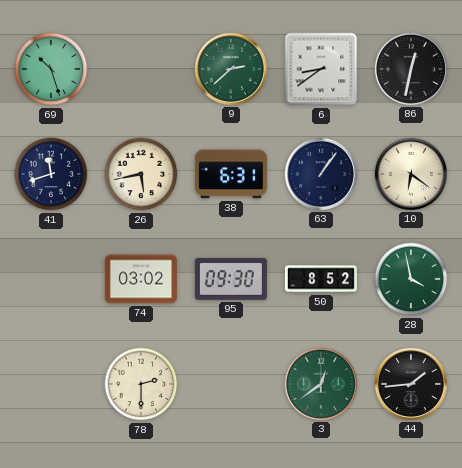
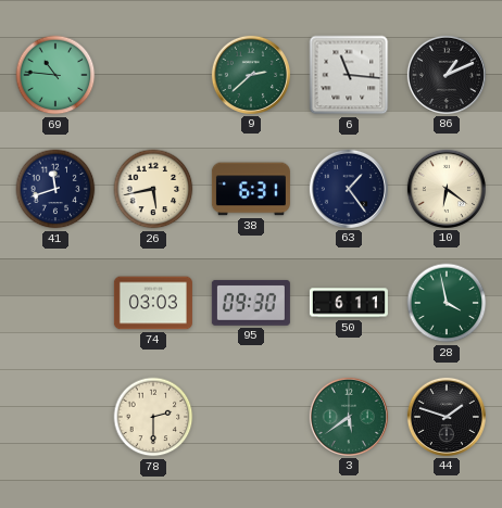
69: 10:27 -> 10:46 (55, 75)
6: 8:39 -> 11:16 (349, 75)
86: 12:32 -> 1:11 (447, 75)
63: 1:06 -> 1:24 (349, 189)
74: 03:02 -> 03:03 (153, 303)
50: 8:52 -> 6:11 (349, 303)
3: 12:39 -> 5:39 (349, 417)
44: 1:44 -> 1:48 (447, 417)
